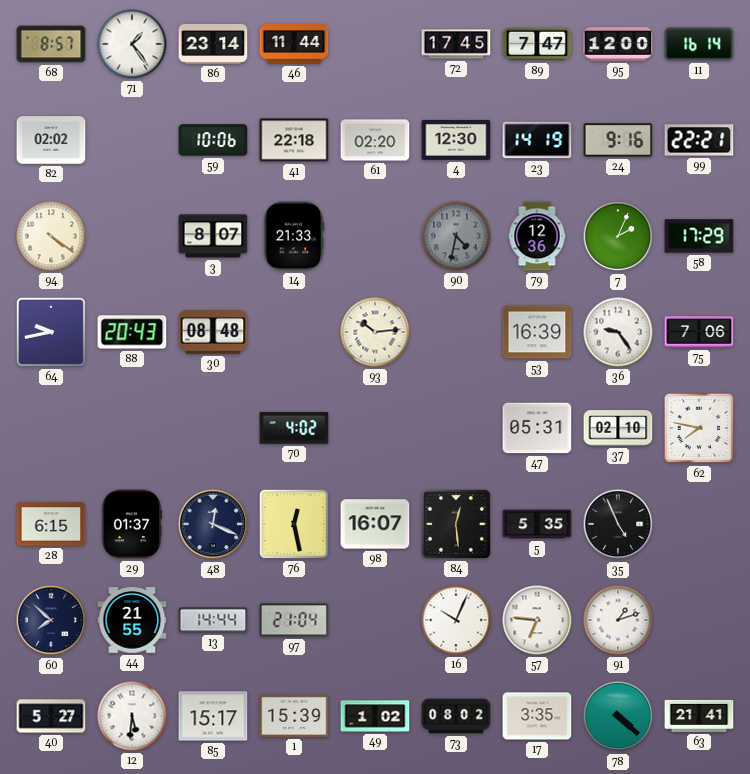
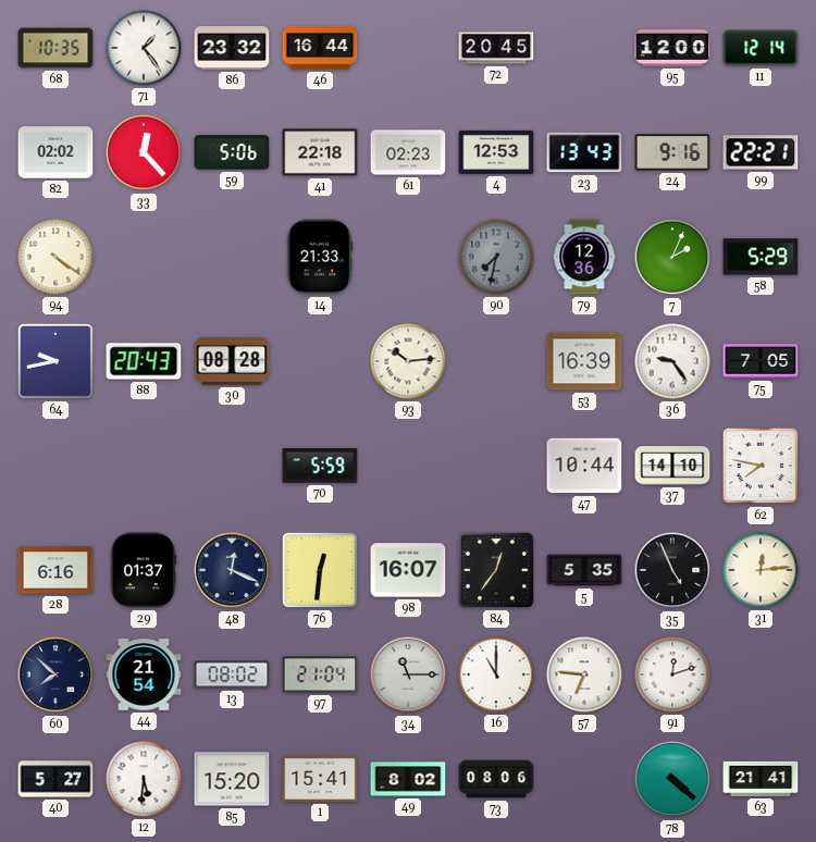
68: 8:57 -> 10:35 (55, 48)
86: 23:14 -> 23:32 (232, 48)
46: 11:44 -> 16:44 (320, 49)
72: 17:45 -> 20:45 (496, 48)
89: 7:47 -> none (537, 44)
11: 16:14 -> 12:14 (761, 48)
33: none -> 12:23 (144, 152)
59: 10:06 -> 5:06 (232, 152)
61: 02:20 -> 02:23 (408, 152)
4: 12:30 -> 12:53 (496, 152)
23: 14:19 -> 13:43 (584, 152)
3: 8:07 -> none (213, 236)
90: 4:32 -> 7:32 (496, 257)
58: 17:29 -> 5:29 (761, 257)
30: 08:48 -> 08:28 (232, 362)
75: 7:06 -> 7:05 (761, 361)
70: 4:02 -> 5:59 (320, 466)
47: 05:31 -> 10:44 (584, 466)
37: 02:10 -> 14:10 (672, 466)
28: 6:15 -> 6:16 (55, 570)
76: 12:28 -> 12:31 (320, 570)
84: 12:29 -> 12:36 (496, 570)
31: none -> 12:14 (761, 570)
44: 21:55 -> 21:54 (144, 674)
13: 14:44 -> 08:02 (232, 674)
34: none -> 11:15 (408, 674)
16: 10:04 -> 11:00 (496, 674)
91: 1:12 -> 12:12 (672, 674)
85: 15:17 -> 15:20 (232, 779)
1: 15:39 -> 15:41 (320, 779)
49: 1:02 -> 8:02 (408, 779)
73: 08:02 -> 08:06 (496, 779)
17: 3:35 -> none (537, 716)
